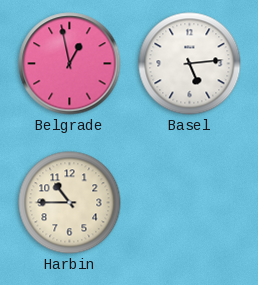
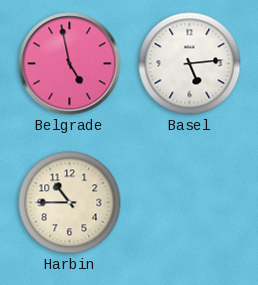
Belgrade: 12:58 -> 4:58 (70, 64)
